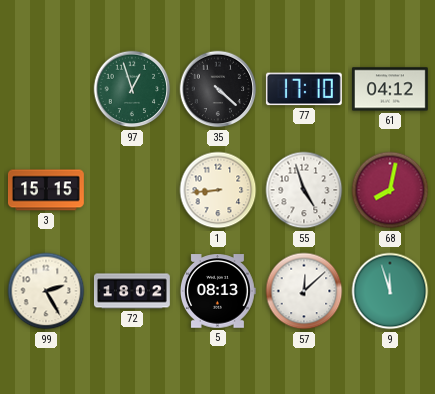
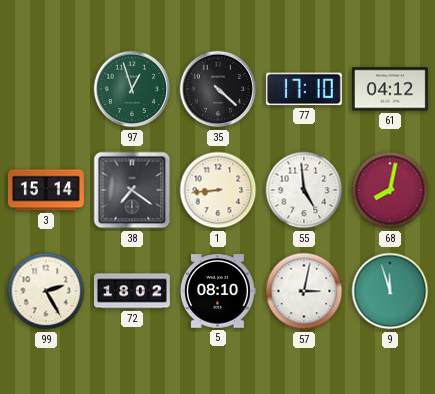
3: 15:15 -> 15:14 (46, 190)
38: none -> 7:21 (132, 190)
55: 4:57 -> 4:59 (304, 190)
5: 08:13 -> 08:10 (218, 291)
57: 12:08 -> 3:02 (304, 291)
